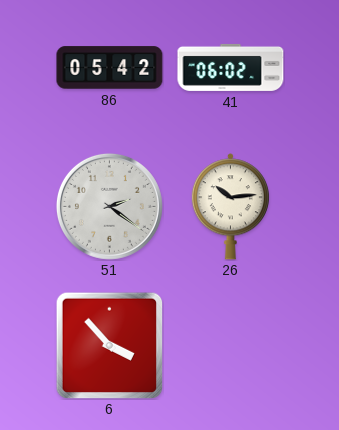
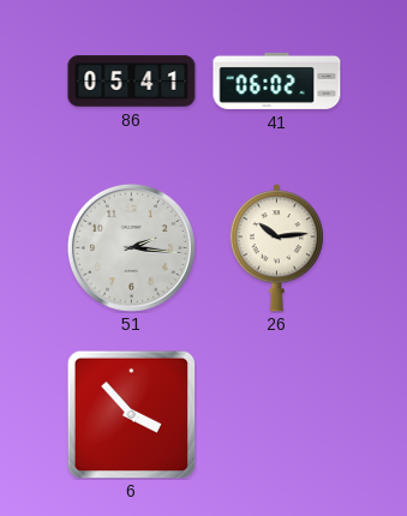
86: 05:42 -> 05:41 (132, 82)
51: 2:21 -> 2:16 (131, 247)
